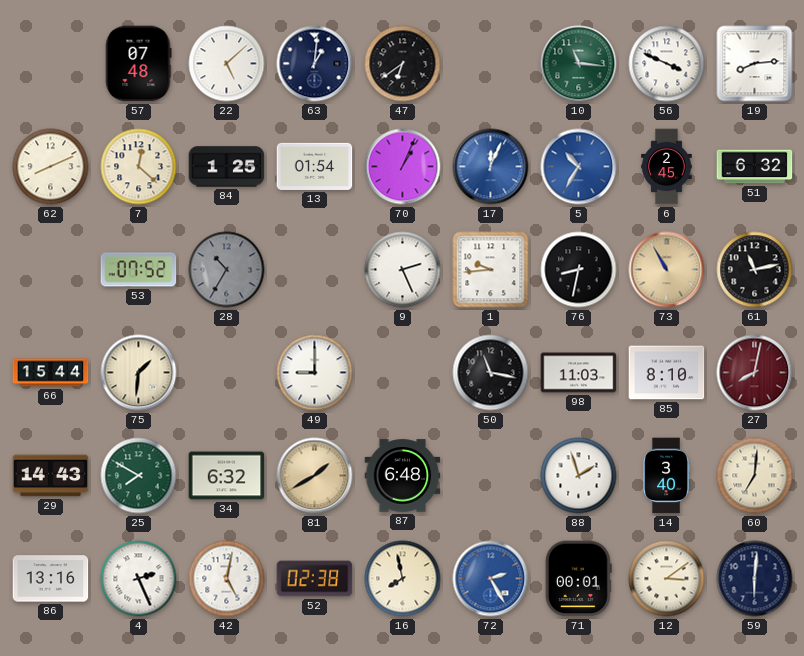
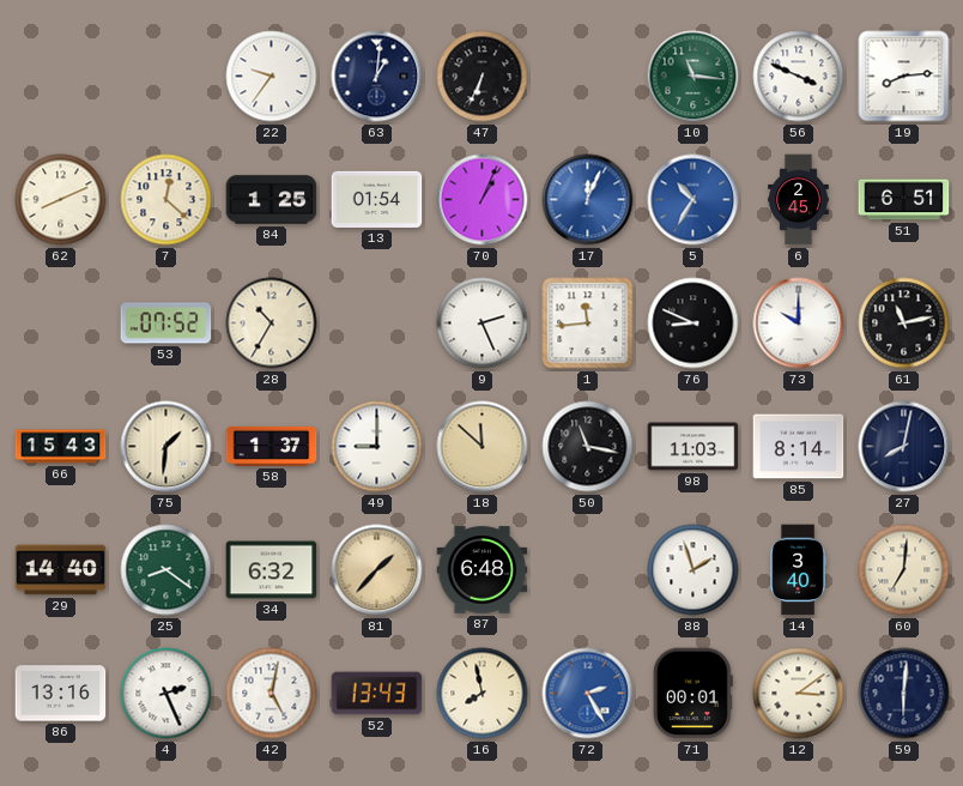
57: 07:48 -> none (138, 64)
22: 5:08 -> 9:36 (272, 77)
47: 6:39 -> 6:34 (483, 77)
51: 6:32 -> 6:51 (904, 200)
28 dial: grey -> cream (272, 324)
1: 9:44 -> 11:44 (588, 324)
76: 8:32 -> 8:49 (694, 324)
73: 10:55 -> 10:00 (799, 324)
73 dial: champagne -> white (799, 324)
66: 15:44 -> 15:43 (61, 447)
58: none -> 1:37 (272, 446)
18: none -> 11:52 (483, 447)
85: 8:10 -> 8:14 (799, 447)
27 dial: burgundy -> navy (904, 447)
29: 14:43 -> 14:40 (61, 570)
25: 7:50 -> 8:21 (166, 570)
81: 1:40 -> 1:37 (377, 570)
52: 02:38 -> 13:43 (377, 694)
